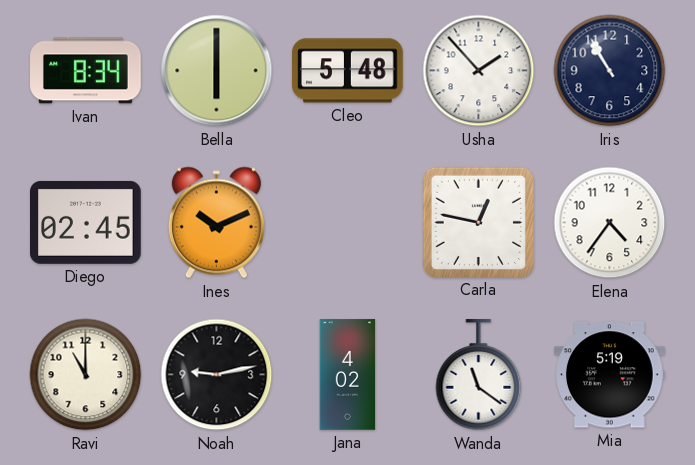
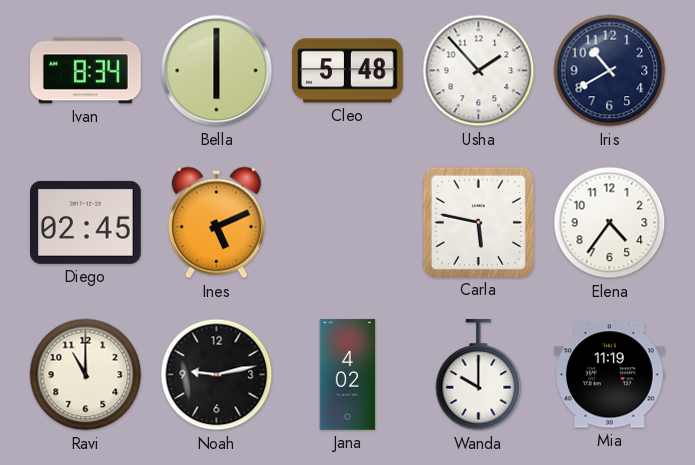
Iris: 10:55 -> 10:40 (610, 71)
Ines: 10:11 -> 5:11 (216, 223)
Carla: 12:47 -> 5:47 (478, 222)
Wanda: 11:21 -> 10:00 (479, 375)
Mia: 5:19 -> 11:19 (610, 375)
